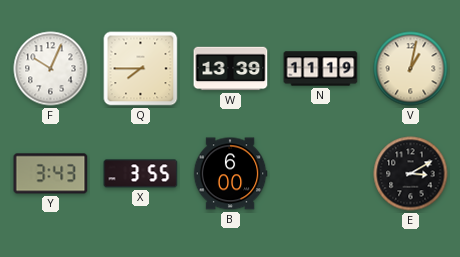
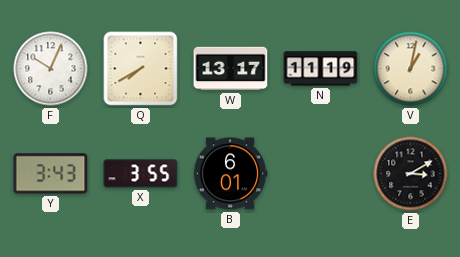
Q: 7:45 -> 7:40 (141, 69)
W: 13:39 -> 13:17 (231, 69)
B: 6:00 -> 6:01 (230, 174)
